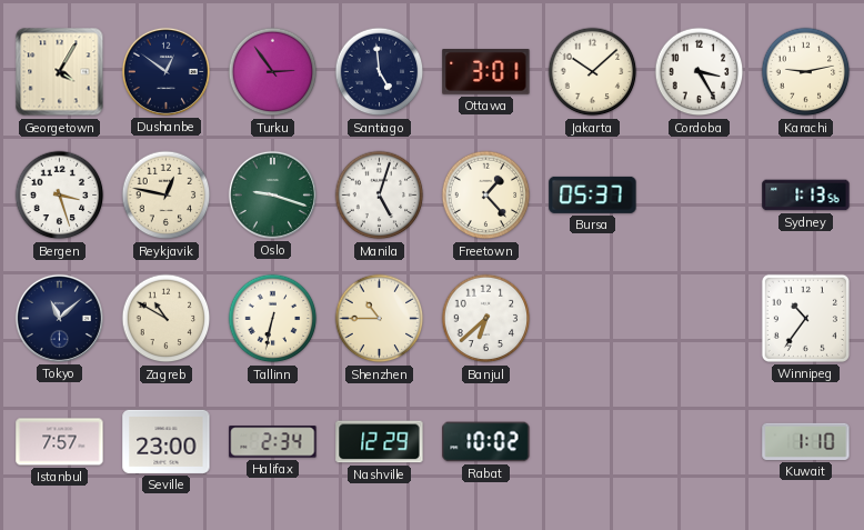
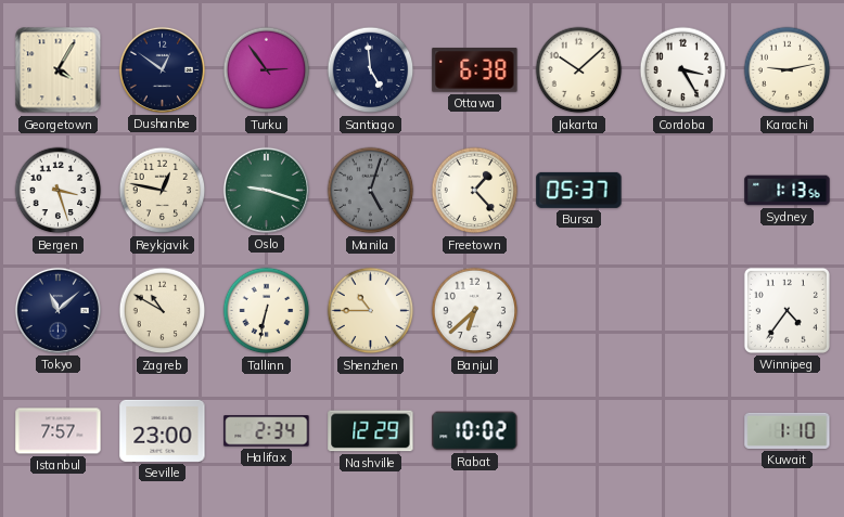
Ottawa: 3:01 -> 6:38 (475, 70)
Manila dial: white -> grey (371, 191)
Winnipeg: 10:36 -> 4:36 (787, 310)
